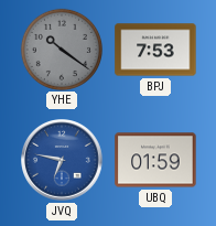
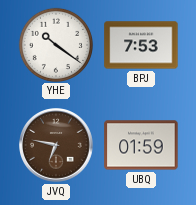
YHE dial: grey -> white (55, 44)
JVQ dial: blue -> brown (56, 145)
